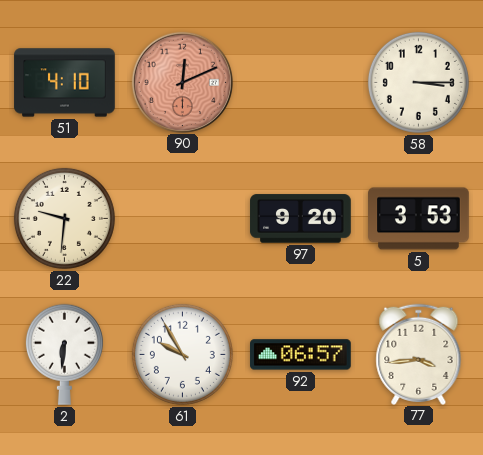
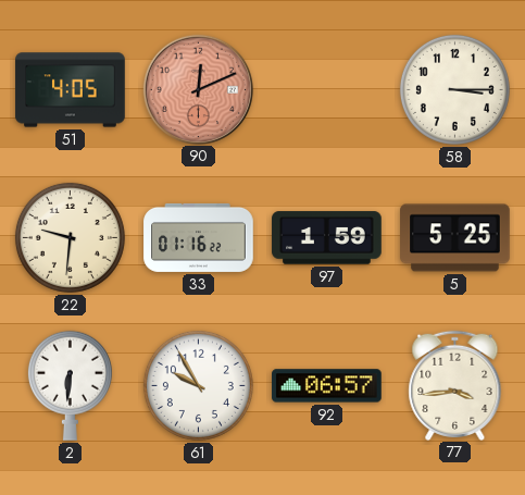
51: 4:10 -> 4:05 (71, 90)
33: none -> 01:16 (199, 237)
97: 9:20 -> 1:59 (327, 238)
5: 3:53 -> 5:25 (455, 238)
